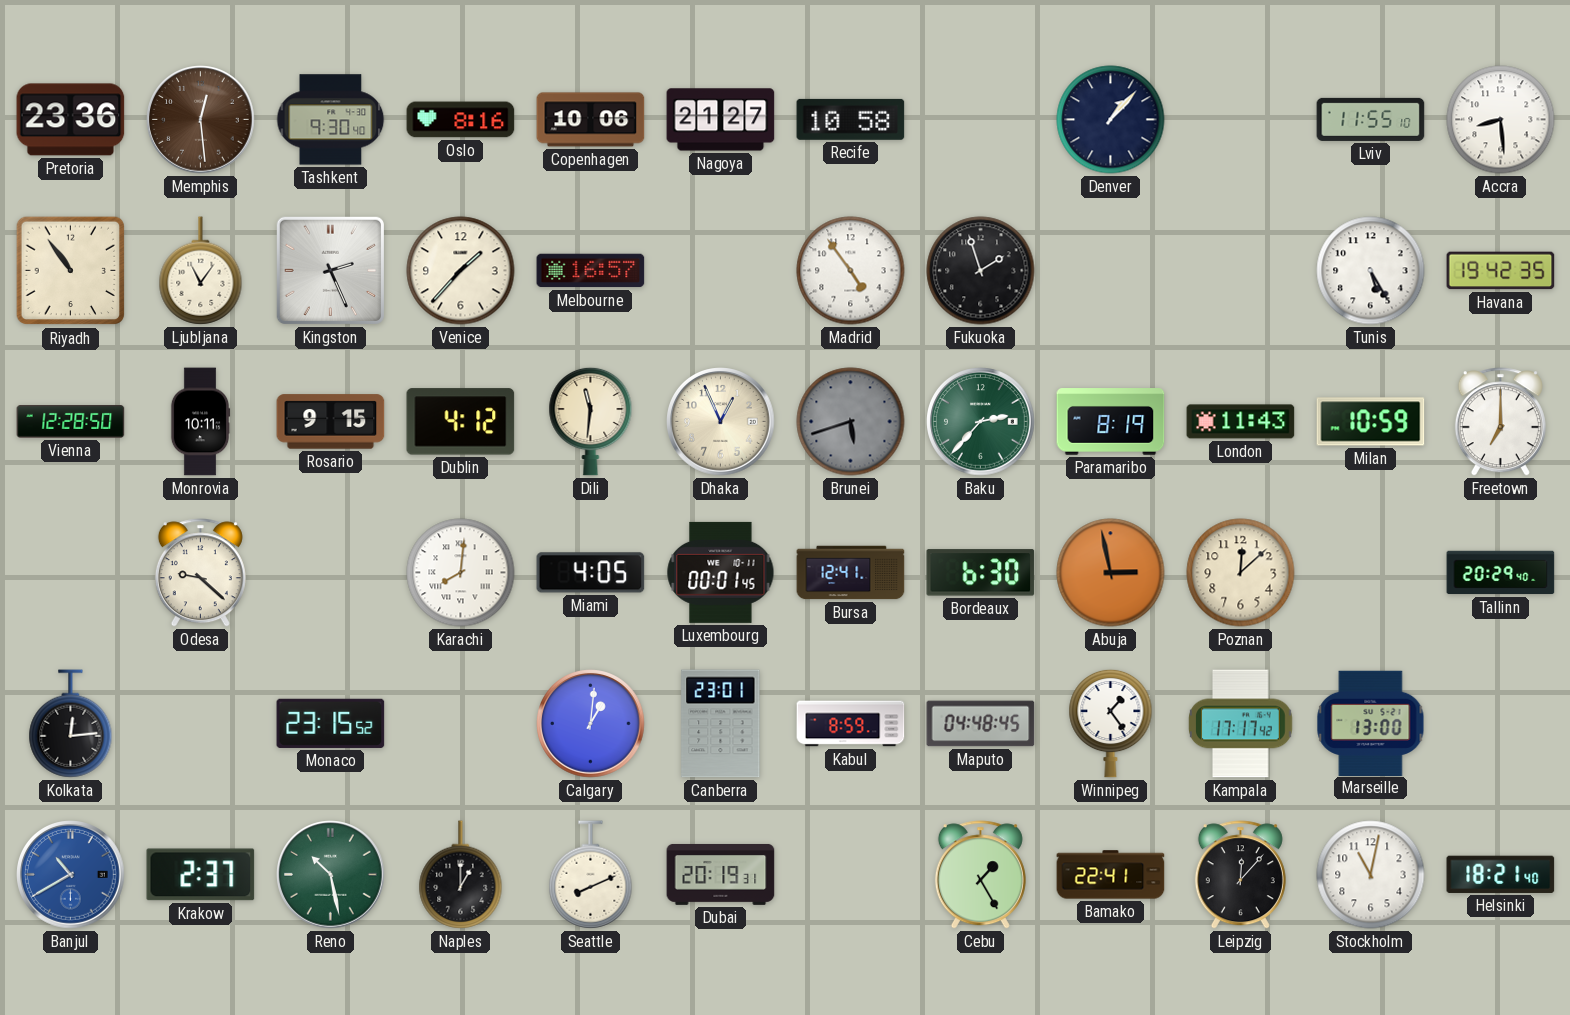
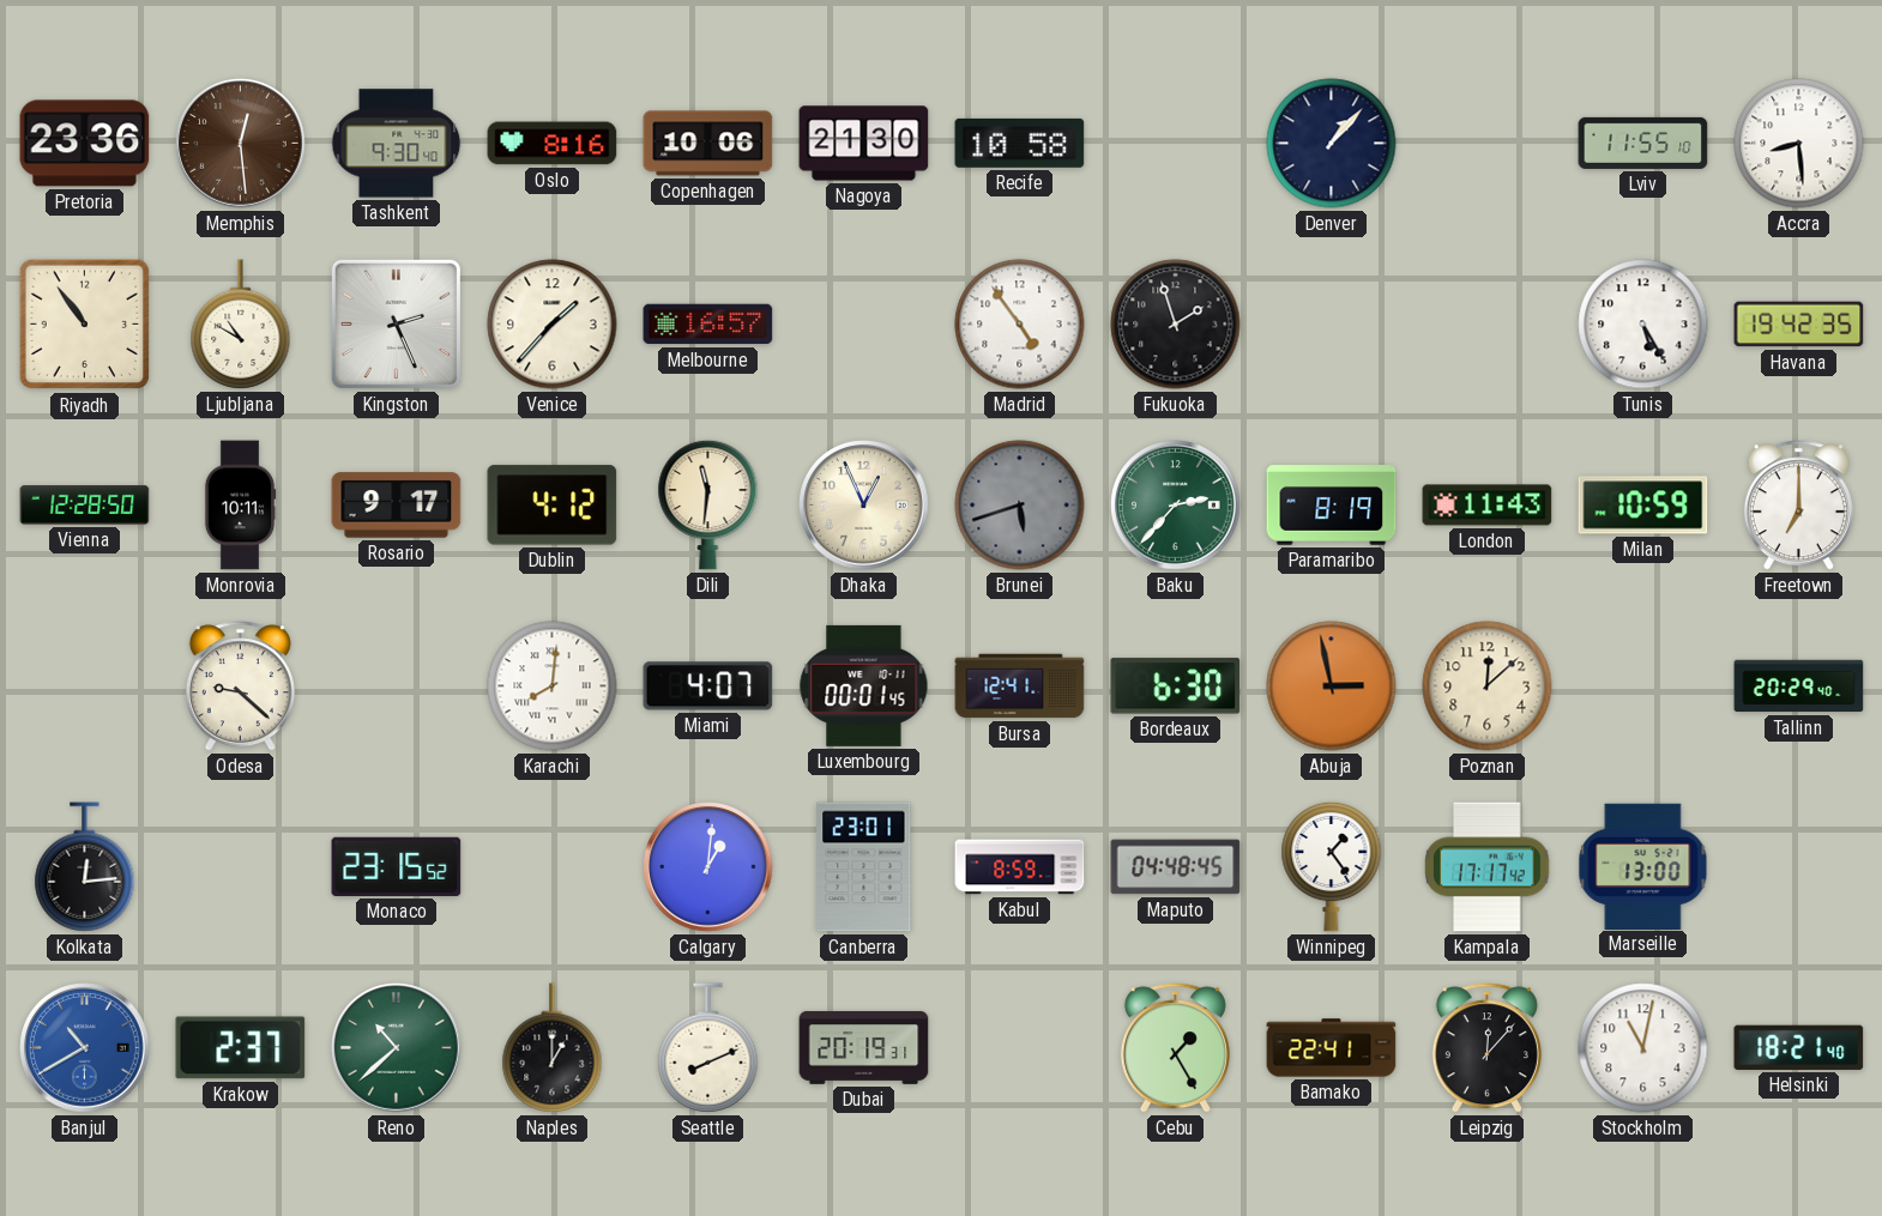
Nagoya: 21:27 -> 21:30 (864, 144)
Ljubljana: 11:06 -> 10:50 (241, 325)
Rosario: 9:15 -> 9:17 (397, 506)
Miami: 4:05 -> 4:07 (708, 686)
Reno: 10:28 -> 10:38 (397, 1048)
